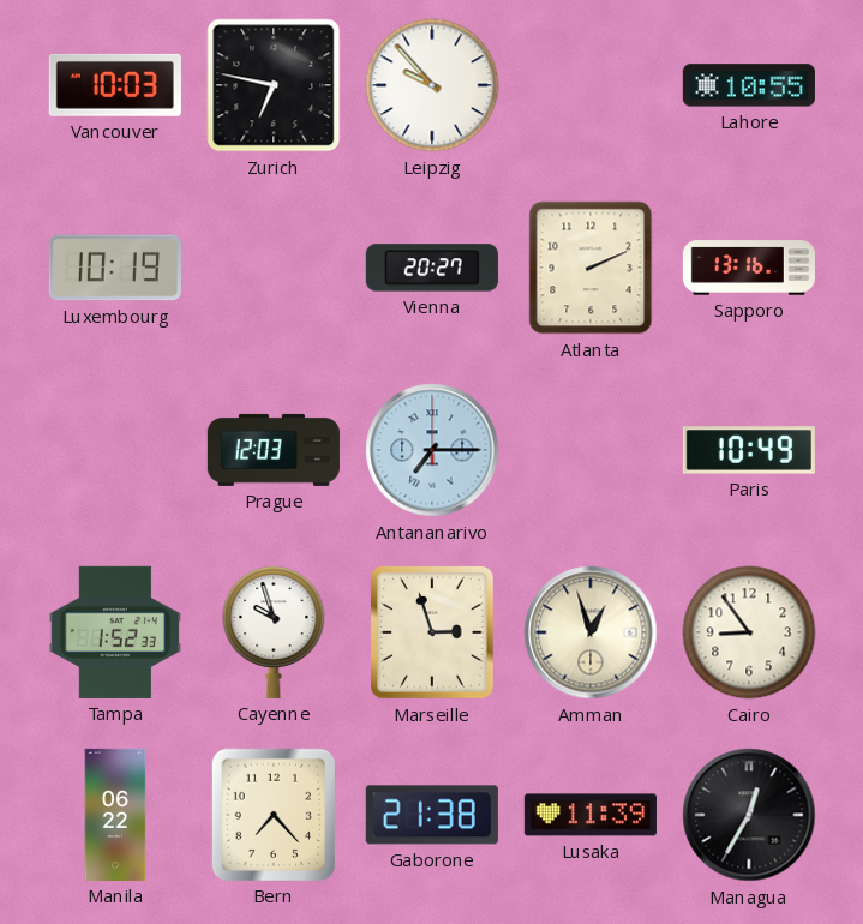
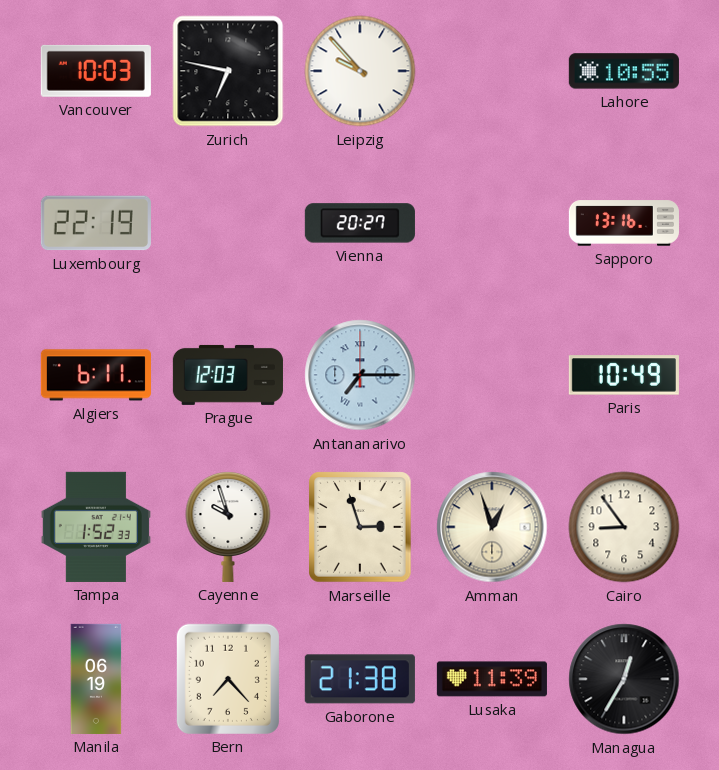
Luxembourg: 10:19 -> 22:19 (96, 223)
Atlanta: 2:11 -> none (591, 268)
Algiers: none -> 6:11 (96, 375)
Manila: 06:22 -> 06:19 (96, 679)
